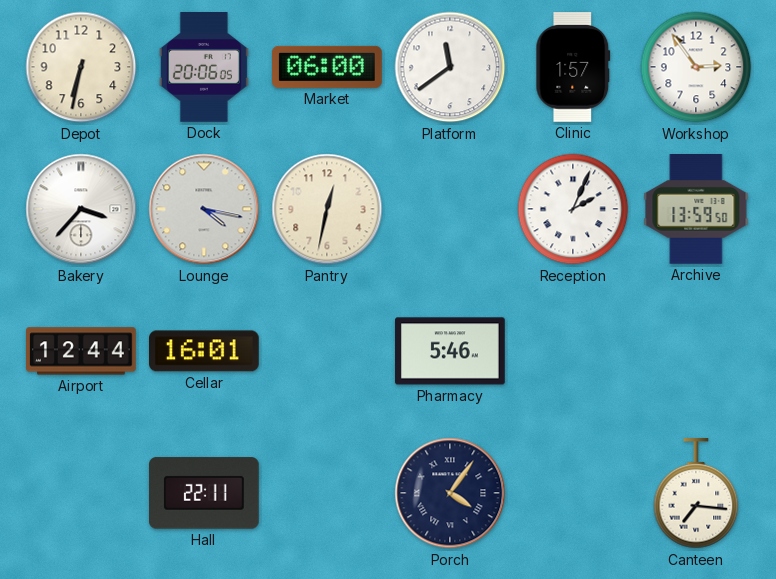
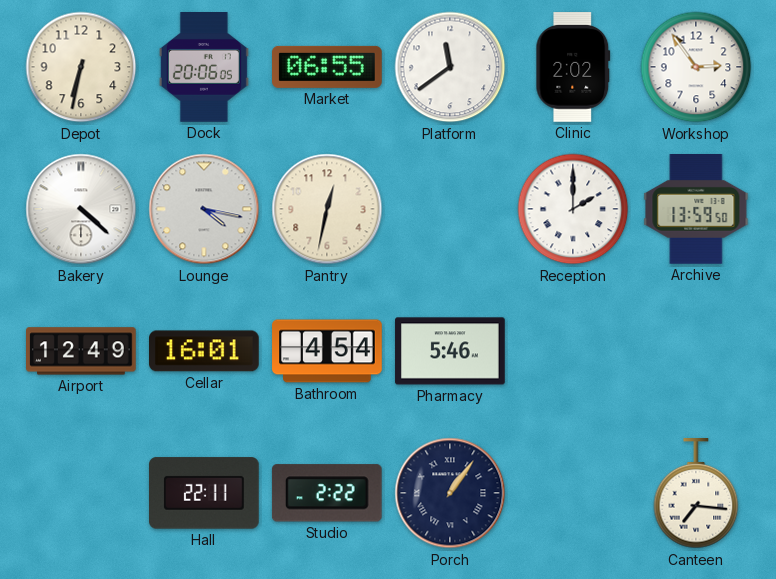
Market: 06:00 -> 06:55 (328, 67)
Clinic: 1:57 -> 2:02 (573, 67)
Bakery: 3:37 -> 4:22 (81, 209)
Reception: 2:04 -> 2:00 (573, 209)
Airport: 12:44 -> 12:49 (82, 351)
Bathroom: none -> 4:54 (327, 351)
Studio: none -> 2:22 (327, 493)
Porch: 4:06 -> 1:06 (450, 493)
